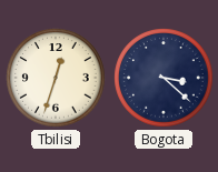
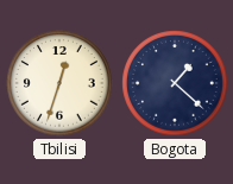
Bogota: 3:22 -> 1:22 (175, 83)
